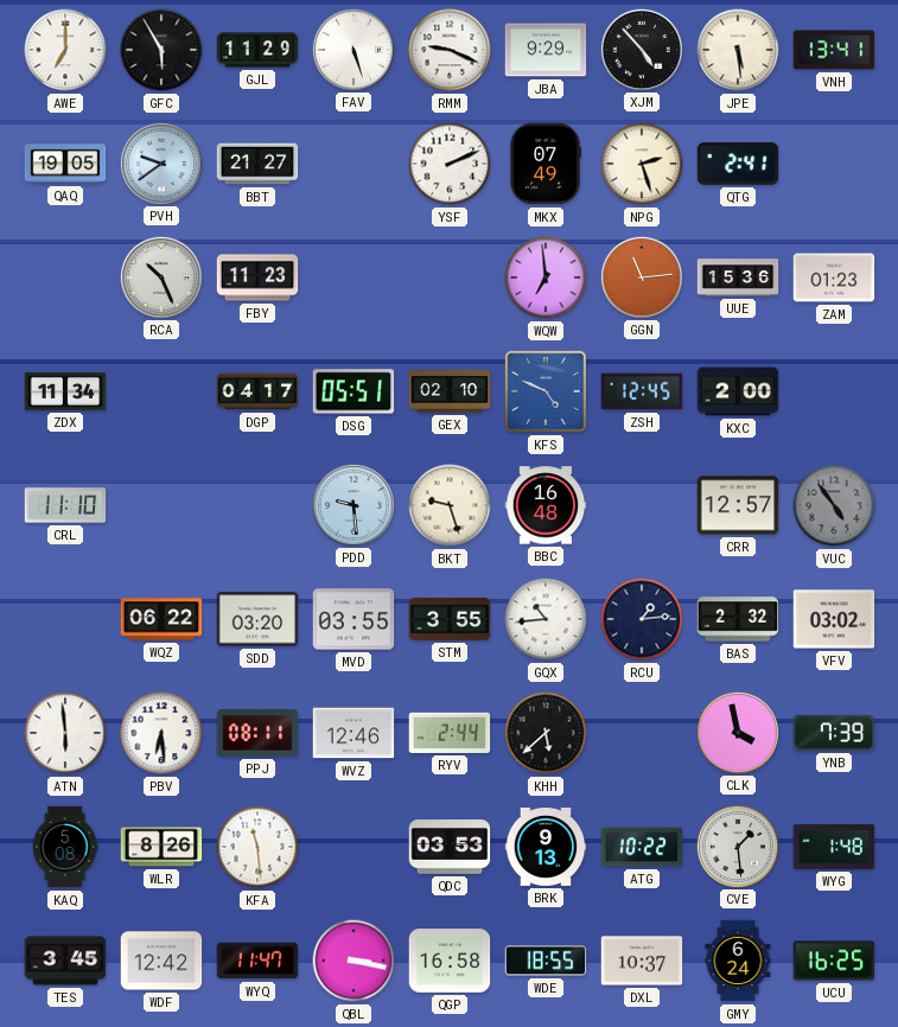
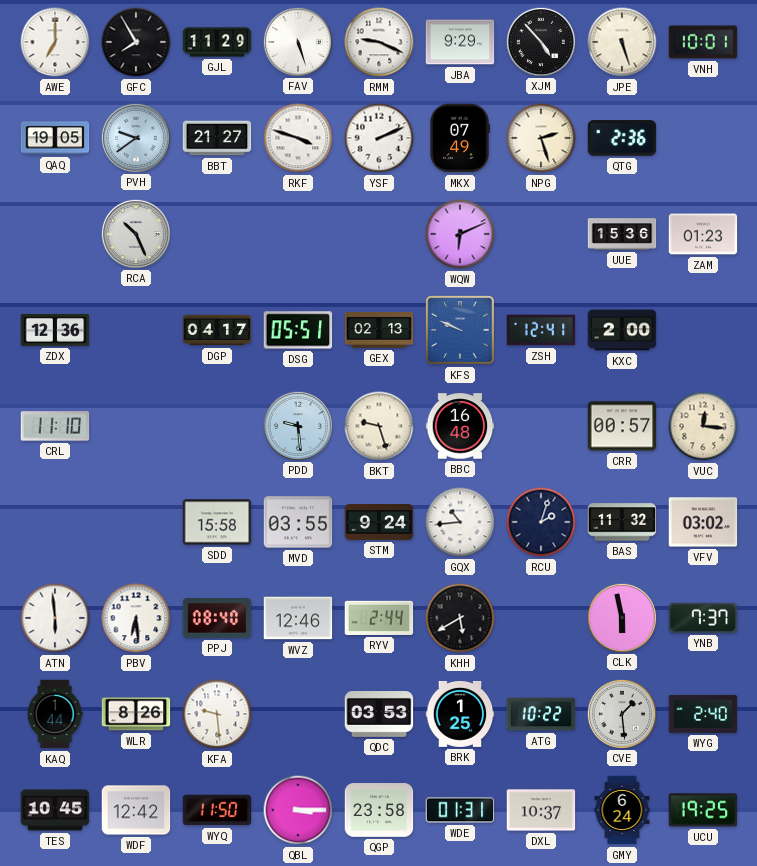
GFC: 5:55 -> 7:55 (136, 42)
JPE: 5:29 -> 5:27 (622, 42)
VNH: 13:41 -> 10:01 (703, 42)
RKF: none -> 3:48 (298, 138)
QTG: 2:41 -> 2:36 (622, 138)
FBY: 11:23 -> none (257, 278)
WQW: 6:59 -> 6:11 (460, 234)
GGN: 11:14 -> none (641, 276)
ZDX: 11:34 -> 12:36 (55, 331)
GEX: 02:10 -> 02:13 (379, 330)
KFS: 4:49 -> 9:49 (460, 330)
ZSH: 12:45 -> 12:41 (541, 330)
CRR: 12:57 -> 00:57 (622, 426)
VUC: 4:54 -> 12:16 (703, 426)
VUC dial: grey -> cream (703, 426)
WQZ: 06:22 -> none (161, 619)
SDD: 03:20 -> 15:58 (217, 522)
STM: 3:55 -> 9:24 (379, 522)
RCU: 1:14 -> 2:03 (541, 522)
BAS: 2:32 -> 11:32 (622, 522)
PPJ: 08:11 -> 08:40 (217, 619)
KHH: 5:38 -> 5:40 (460, 618)
CLK: 3:58 -> 5:58 (621, 617)
YNB: 7:39 -> 7:37 (703, 618)
KAQ: 5:08 -> 1:44 (55, 714)
KFA: 11:29 -> 9:29 (217, 714)
BRK: 9:13 -> 1:25 (460, 715)
WYG: 1:48 -> 2:40 (703, 714)
TES: 3:45 -> 10:45 (55, 810)
WYQ: 11:47 -> 11:50 (217, 810)
QBL: 3:17 -> 3:15 (298, 810)
QGP: 16:58 -> 23:58 (379, 810)
WDE: 18:55 -> 01:31 (460, 810)
UCU: 16:25 -> 19:25 (703, 810)
